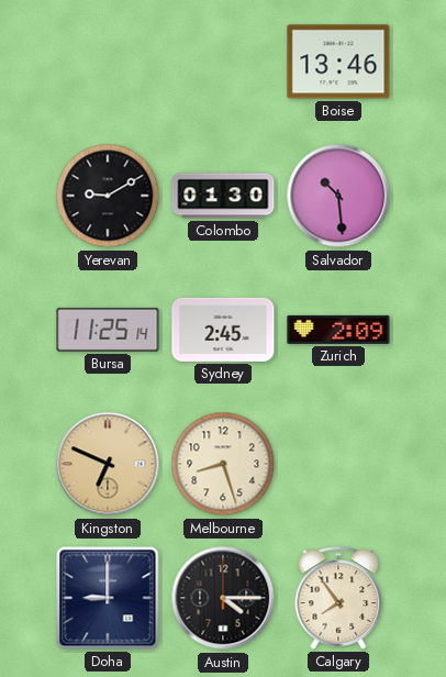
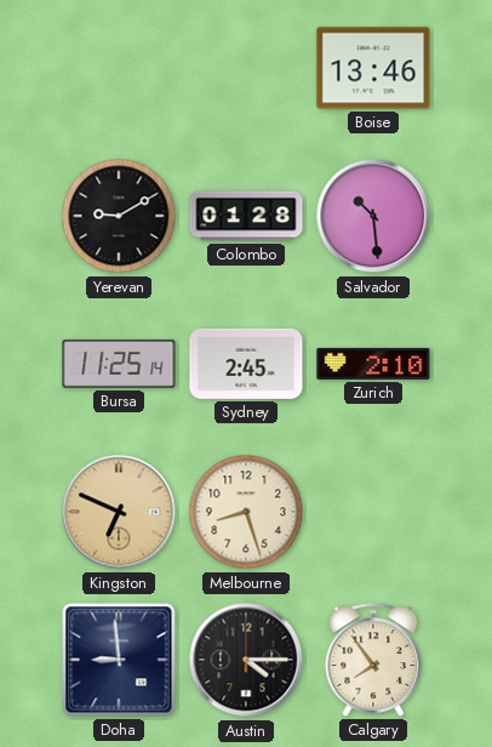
Colombo: 01:30 -> 01:28 (246, 216)
Zurich: 2:09 -> 2:10 (373, 364)
Doha: 9:00 -> 8:59 (119, 660)
